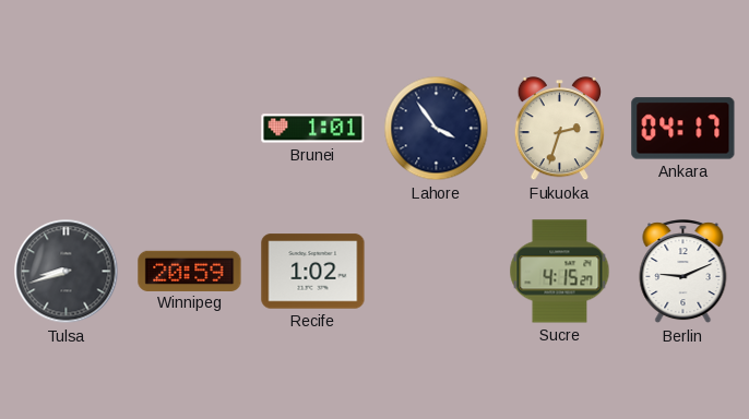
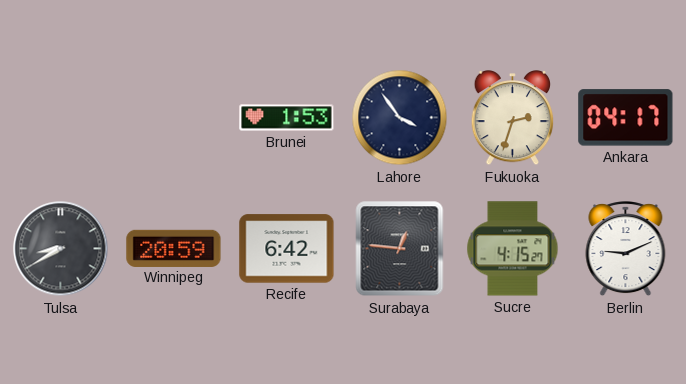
Brunei: 1:01 -> 1:53 (287, 118)
Tulsa: 8:42 -> 8:40 (61, 249)
Recife: 1:02 -> 6:42 (287, 249)
Surabaya: none -> 12:46 (400, 249)
